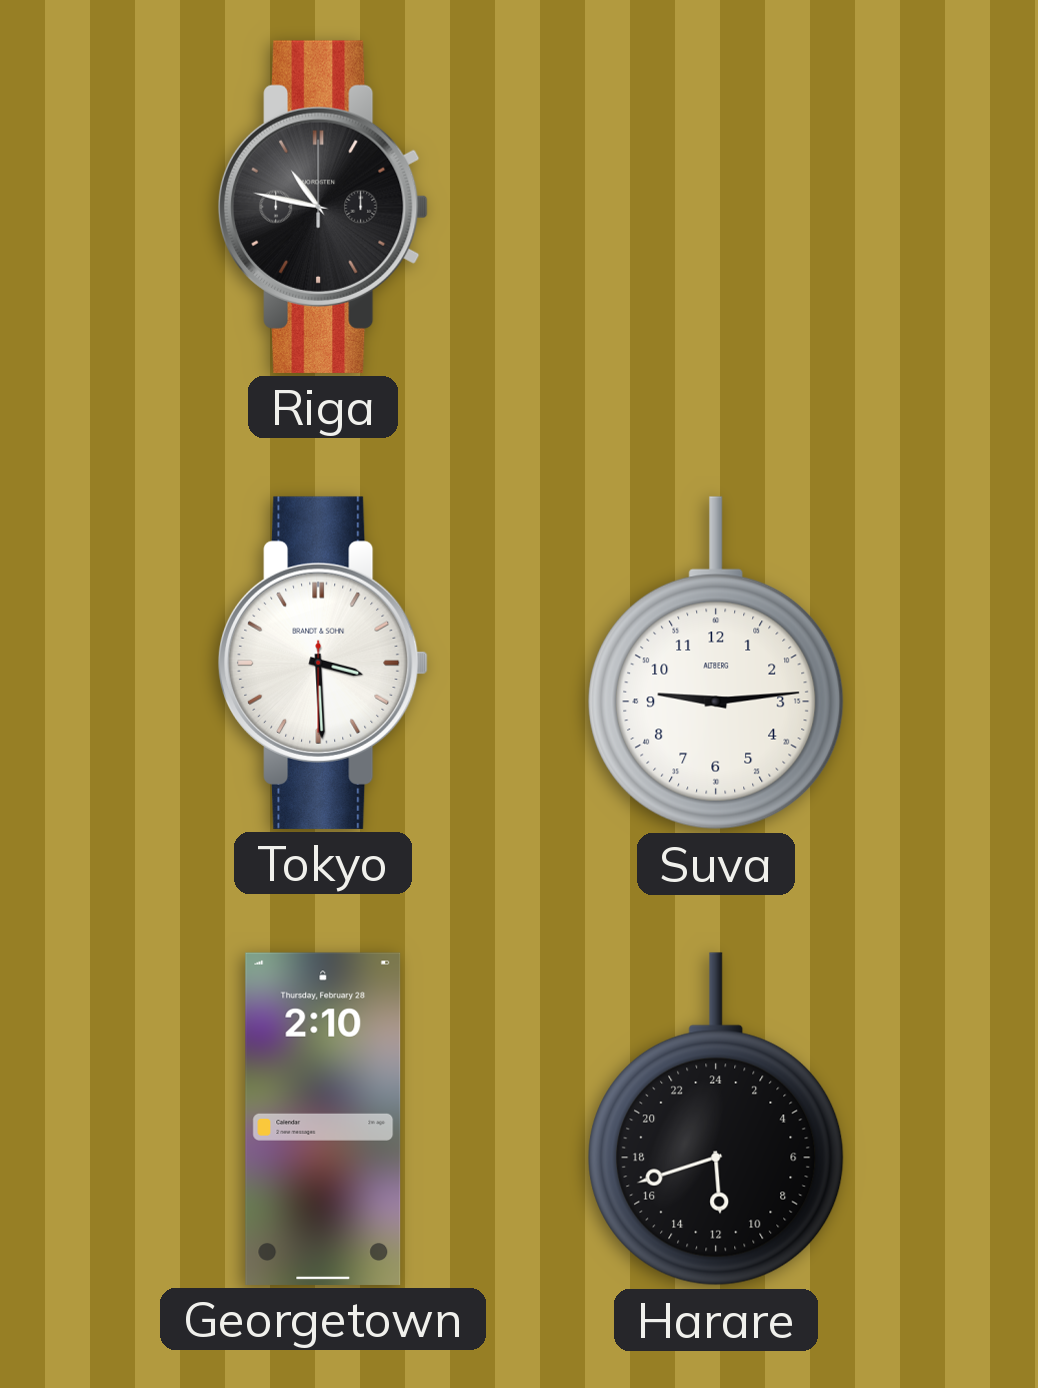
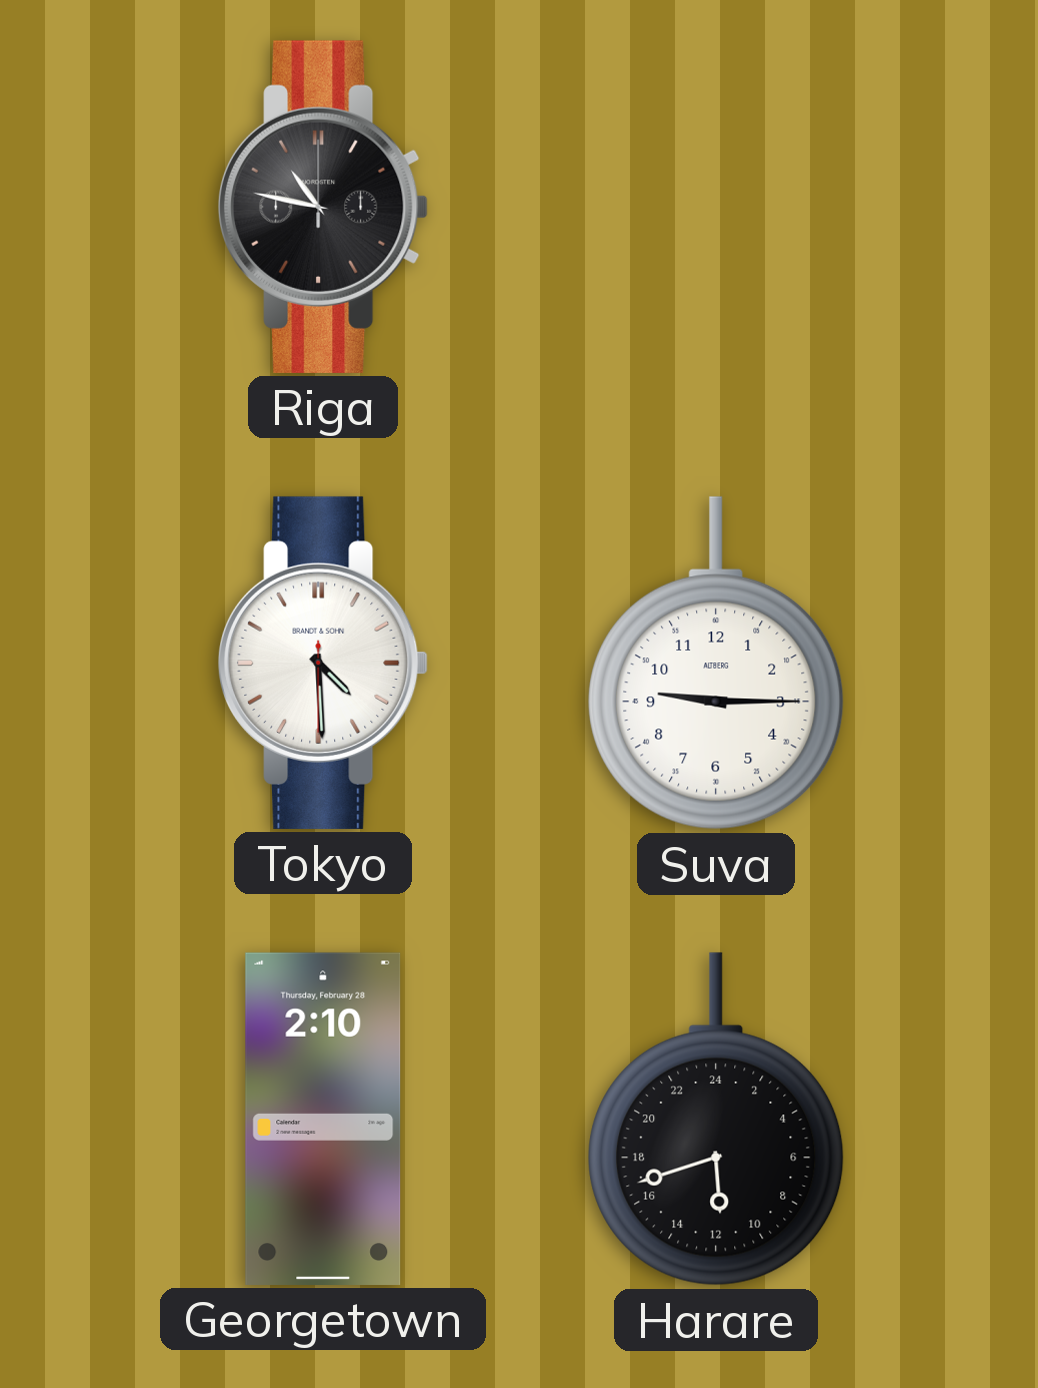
Tokyo: 3:29 -> 4:29 (324, 663)
Suva: 9:14 -> 9:15 (716, 663)
